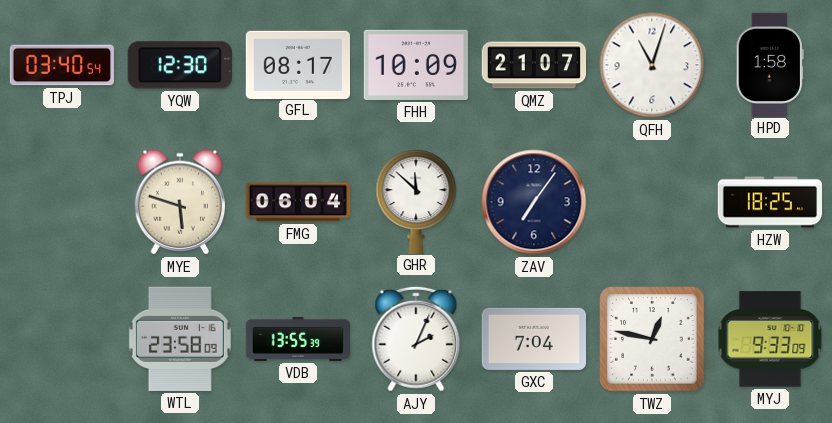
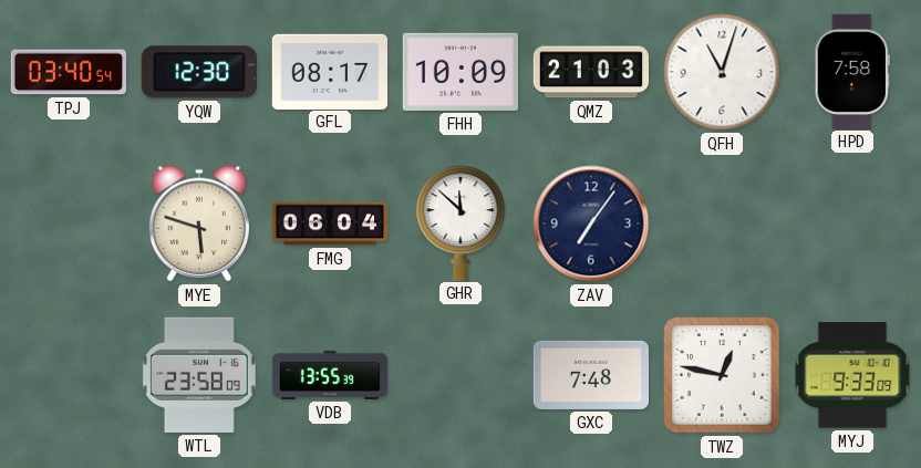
QMZ: 21:07 -> 21:03 (590, 72)
HPD: 1:58 -> 7:58 (852, 71)
HZW: 18:25 -> none (770, 202)
AJY: 2:04 -> none (416, 339)
GXC: 7:04 -> 7:48 (590, 375)
